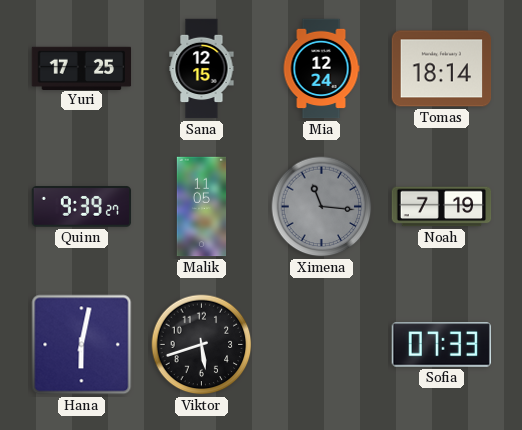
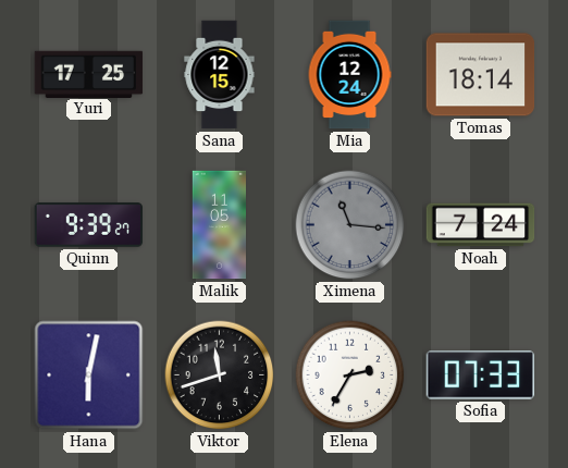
Noah: 7:19 -> 7:24 (481, 225)
Viktor: 5:42 -> 11:42 (220, 375)
Elena: none -> 2:35 (350, 375)
